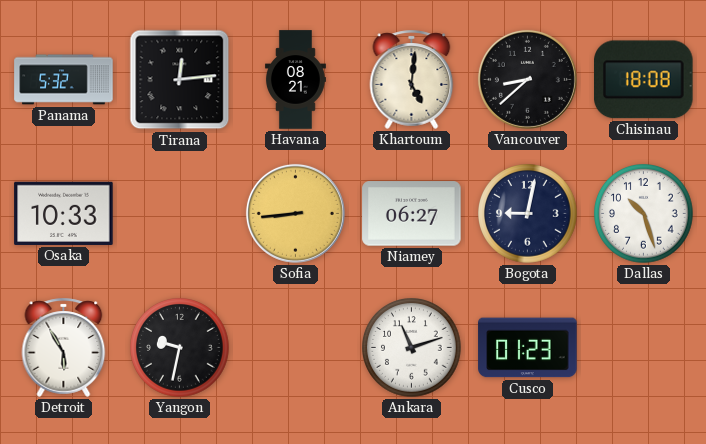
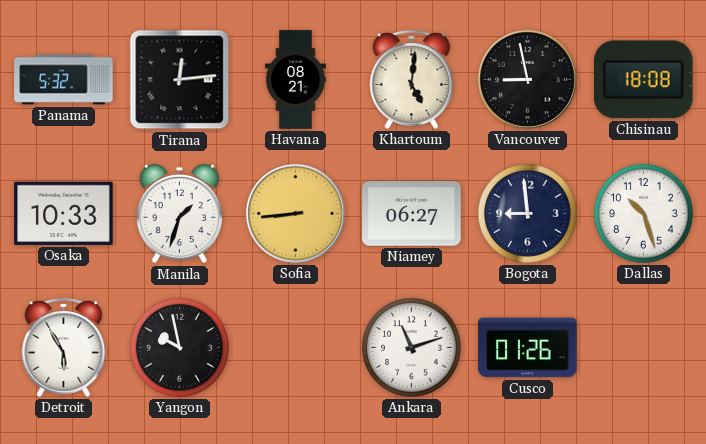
Vancouver: 8:38 -> 8:58 (527, 79)
Manila: none -> 1:33 (179, 214)
Bogota: 9:02 -> 8:59 (528, 214)
Yangon: 9:32 -> 9:58 (180, 348)
Cusco: 01:23 -> 01:26 (528, 348)
